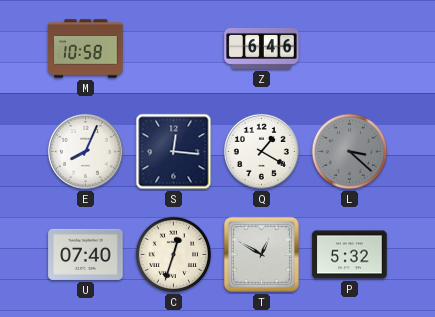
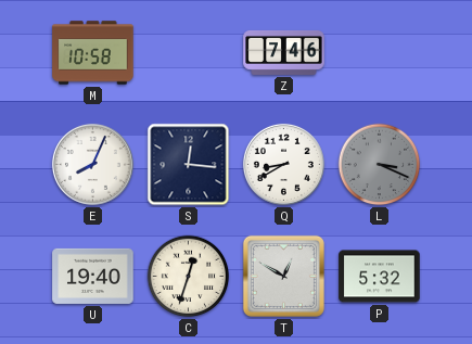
Z: 6:46 -> 7:46 (284, 52)
Q: 1:20 -> 8:40 (283, 164)
L: 3:22 -> 3:19 (380, 165)
U: 07:40 -> 19:40 (93, 276)
